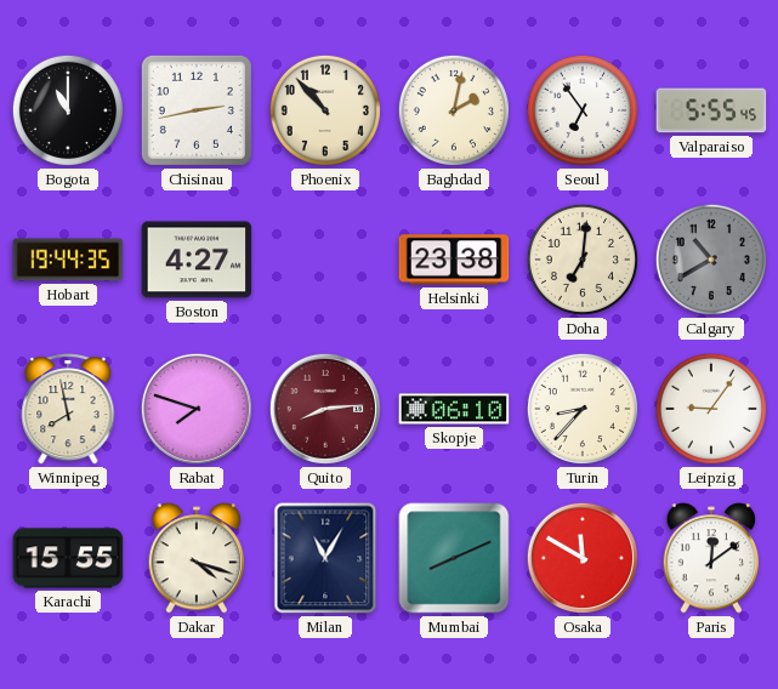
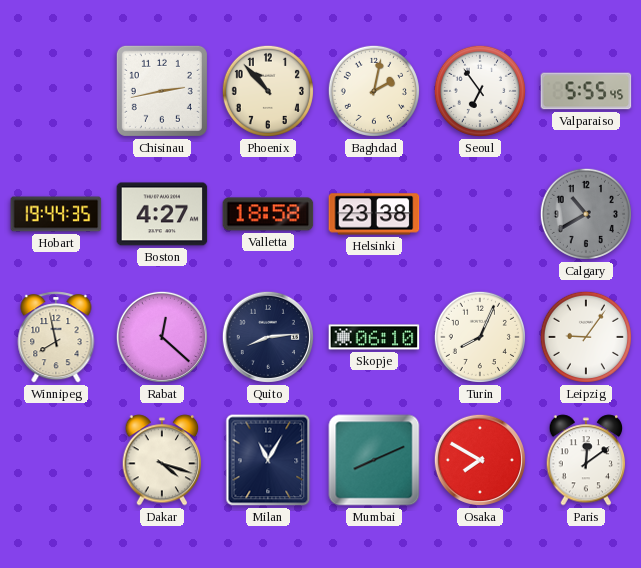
Bogota: 11:00 -> none (68, 110)
Valletta: none -> 18:58 (268, 214)
Doha: 7:01 -> none (583, 260)
Rabat: 7:48 -> 12:22 (162, 337)
Quito dial: burgundy -> navy (268, 337)
Turin: 8:37 -> 8:04 (480, 337)
Karachi: 15:55 -> none (68, 558)
Osaka: 11:50 -> 7:50 (480, 460)
